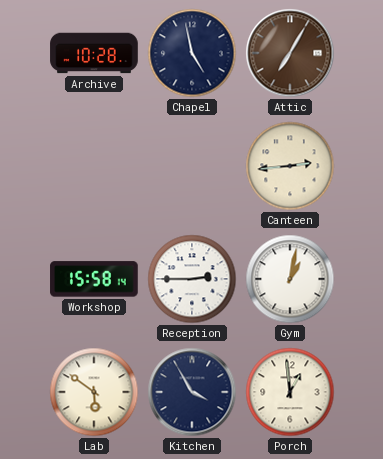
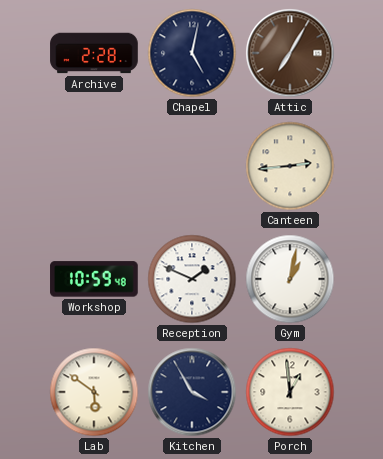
Archive: 10:28 -> 2:28 (94, 53)
Chapel: 4:58 -> 5:02 (192, 53)
Workshop: 15:58 -> 10:59 (94, 279)
Reception: 2:45 -> 1:49 (192, 279)
